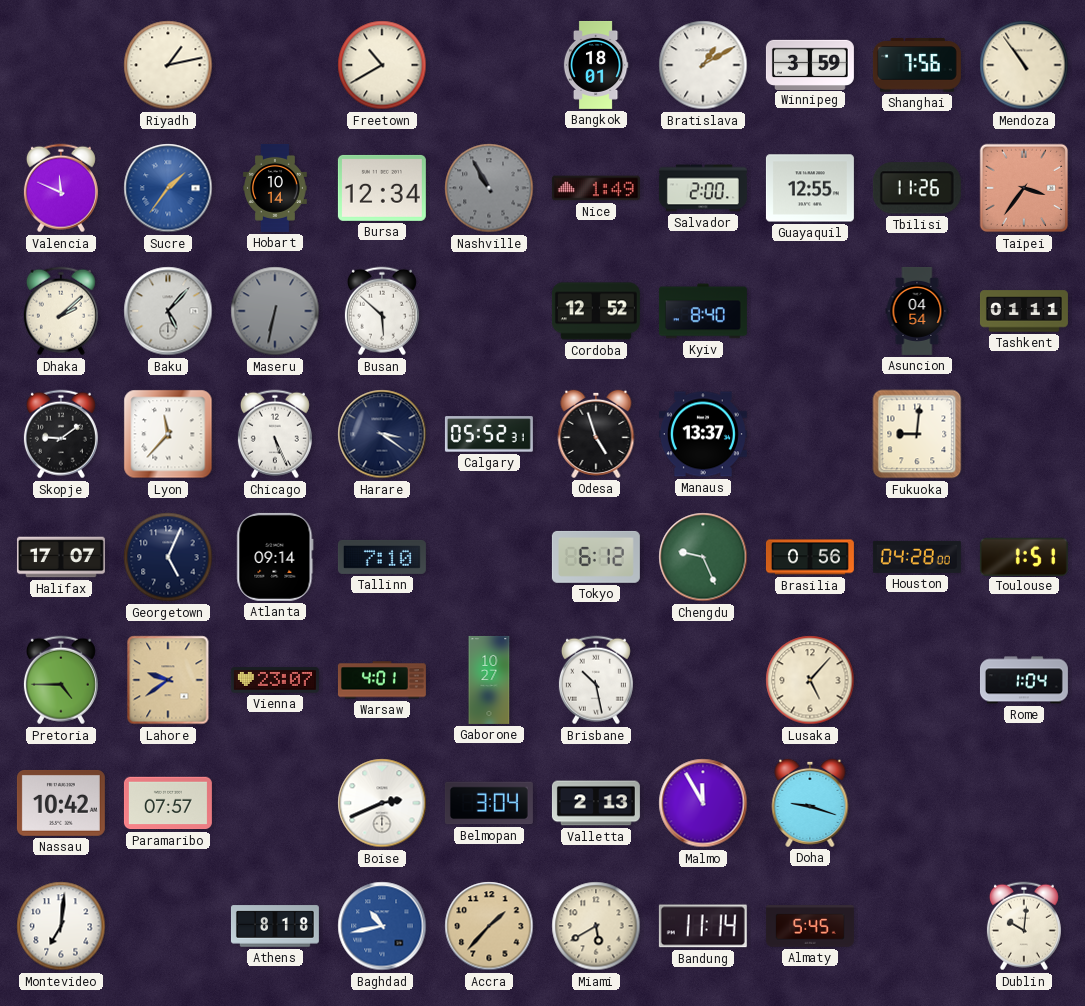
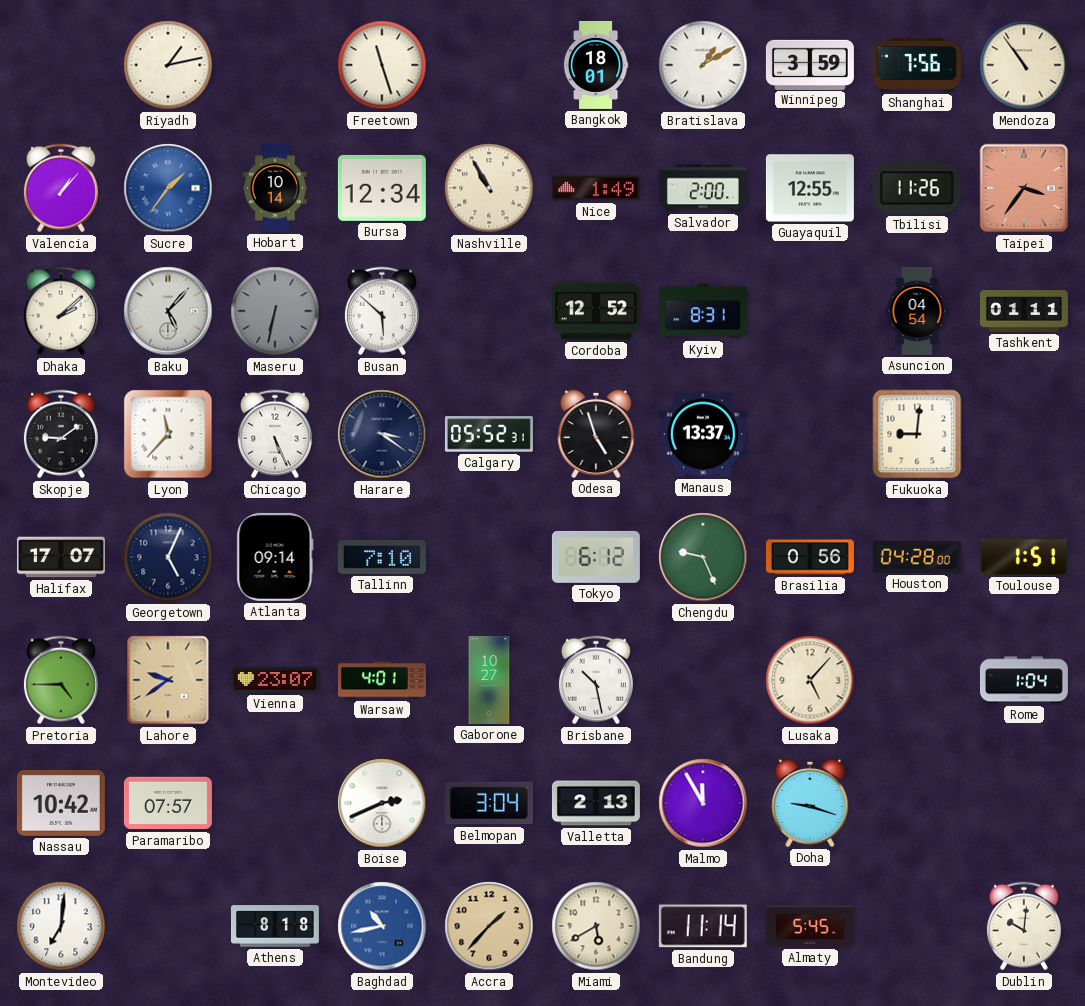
Freetown: 10:40 -> 11:27 (382, 65)
Valencia: 11:49 -> 1:07 (61, 188)
Nashville dial: grey -> cream (489, 188)
Kyiv: 8:40 -> 8:31 (703, 311)
